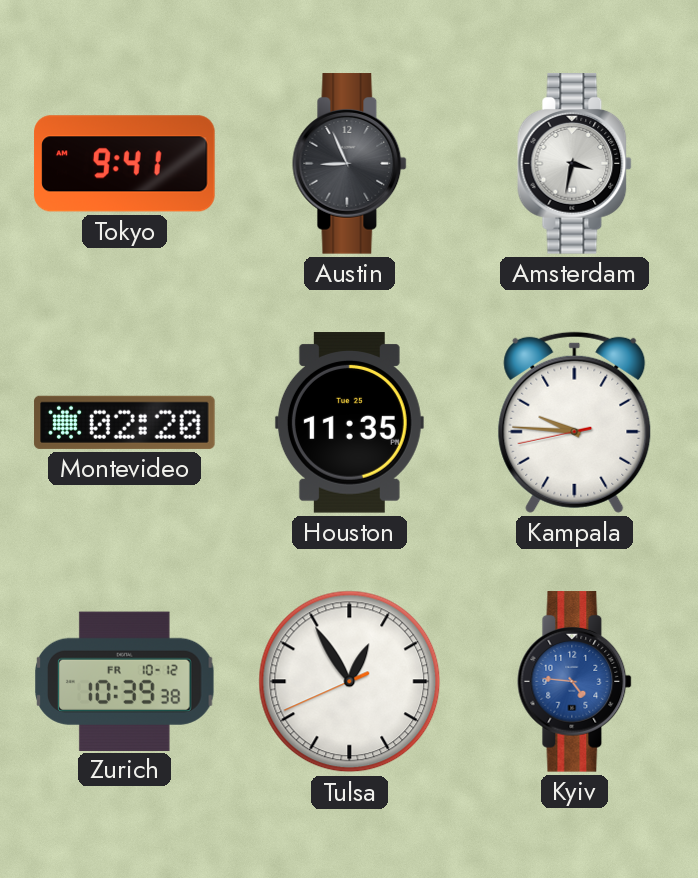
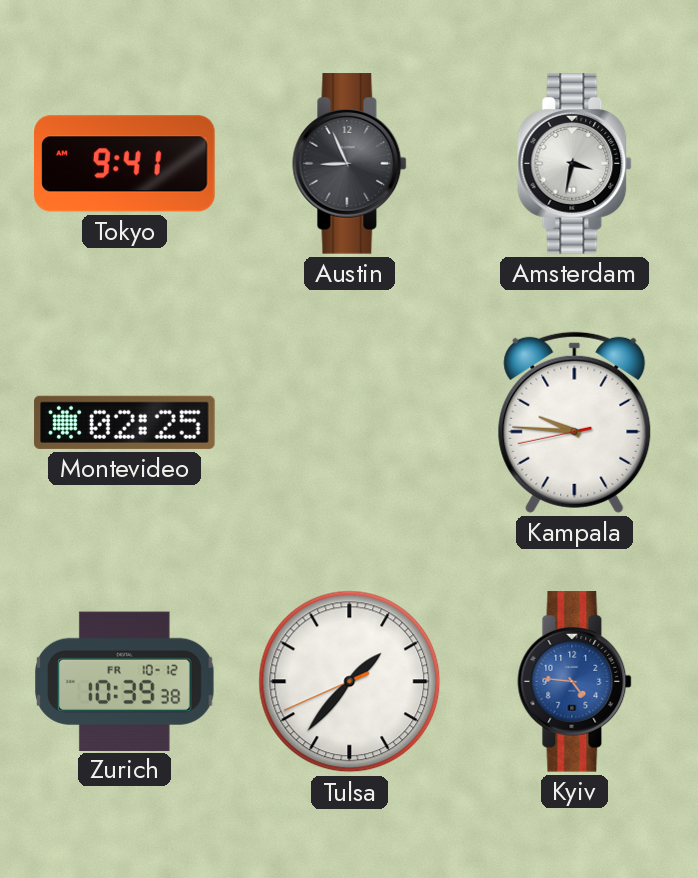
Montevideo: 02:20 -> 02:25 (125, 422)
Houston: 11:35 -> none (349, 423)
Tulsa: 12:54 -> 1:36 (350, 682)
